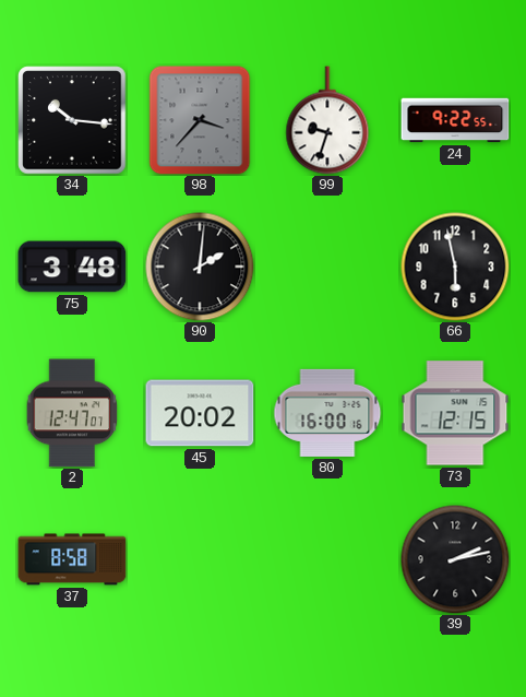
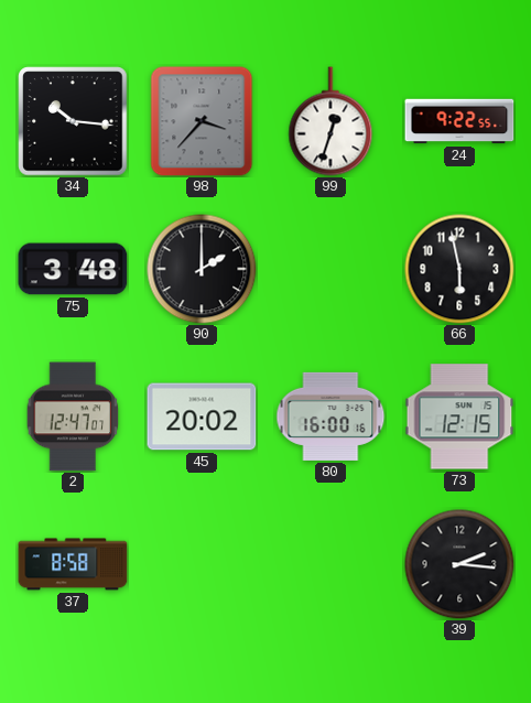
99: 9:33 -> 12:33 (330, 121)
90: 2:01 -> 2:00 (202, 269)
39: 2:13 -> 2:16 (459, 564)
